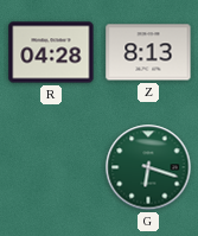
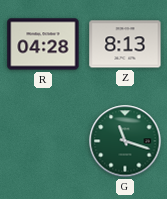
G: 6:18 -> 11:18 (125, 141)
